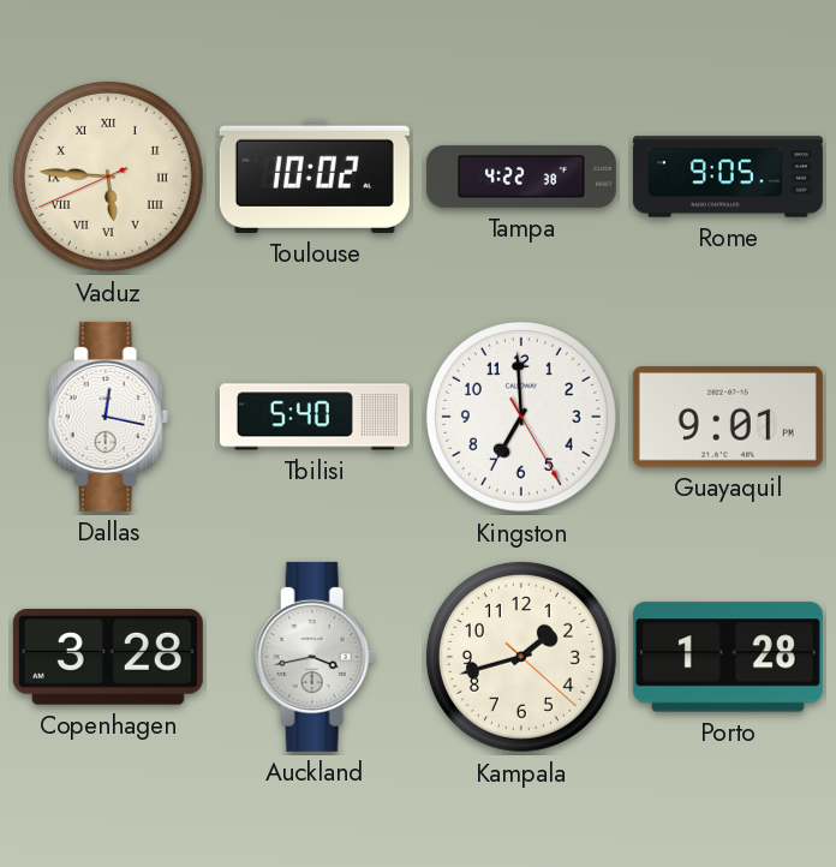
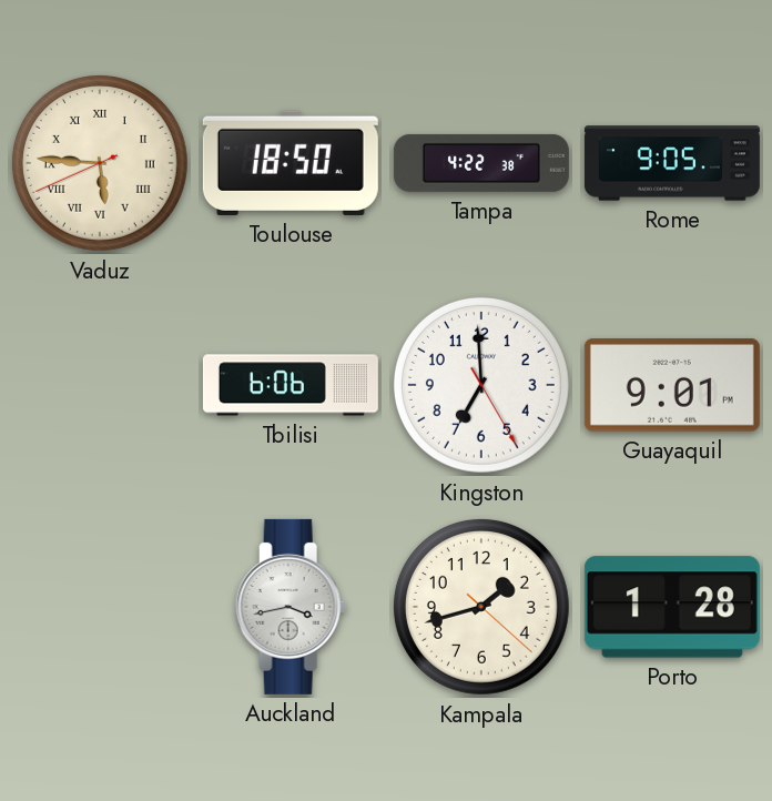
Toulouse: 10:02 -> 18:50 (291, 163)
Dallas: 12:17 -> none (108, 417)
Tbilisi: 5:40 -> 6:06 (291, 385)
Copenhagen: 3:28 -> none (108, 657)
